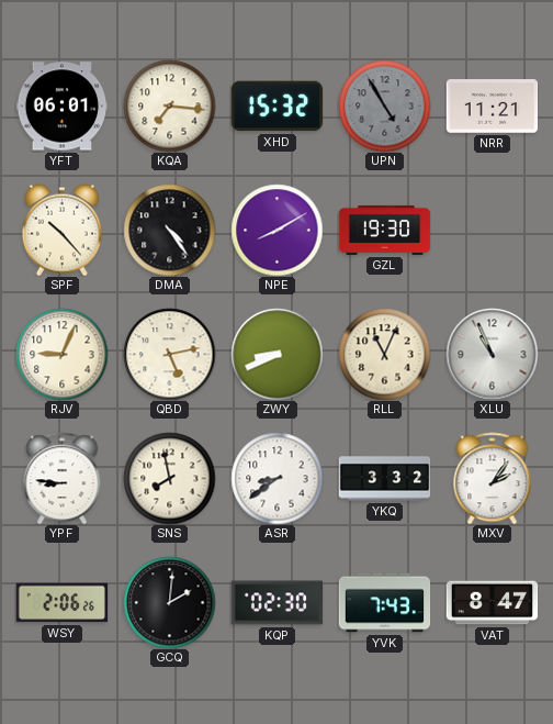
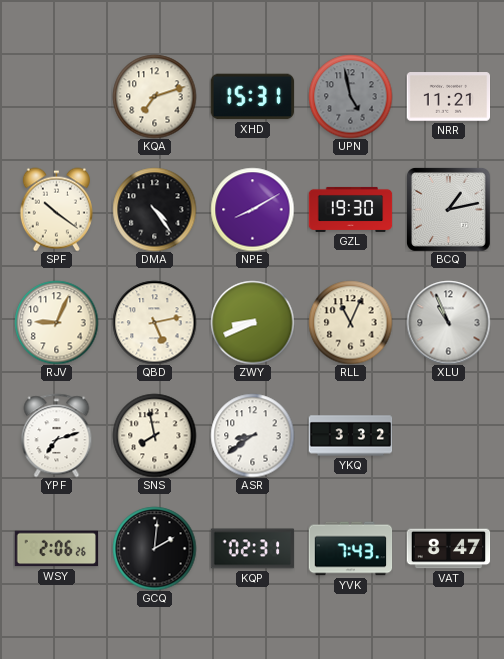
YFT: 06:01 -> none (61, 107)
KQA: 7:16 -> 7:12 (154, 96)
XHD: 15:32 -> 15:31 (252, 97)
UPN: 4:55 -> 4:58 (350, 96)
SPF: 10:23 -> 10:21 (56, 209)
BCQ: none -> 1:13 (448, 209)
YPF: 8:46 -> 7:12 (57, 435)
MXV: 2:06 -> none (493, 478)
KQP: 02:30 -> 02:31 (252, 549)
